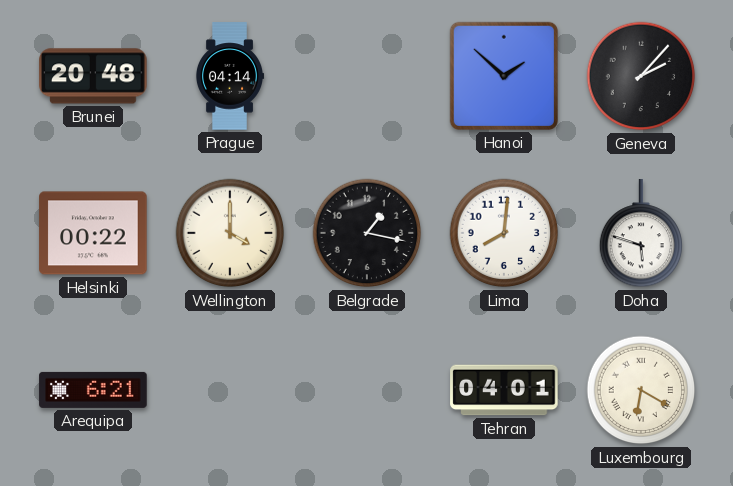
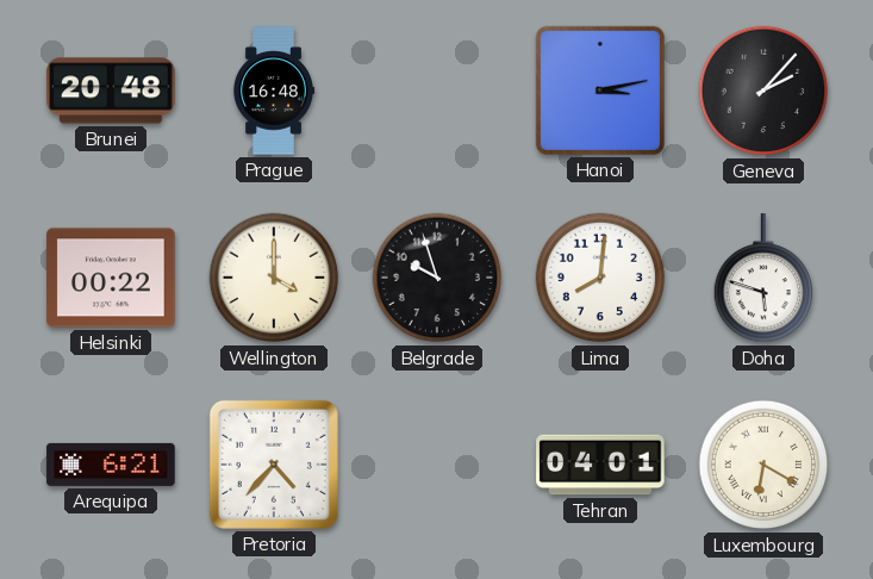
Prague: 04:14 -> 16:48 (274, 91)
Hanoi: 1:52 -> 3:13 (600, 91)
Belgrade: 1:17 -> 9:57 (437, 278)
Pretoria: none -> 4:37 (274, 465)
